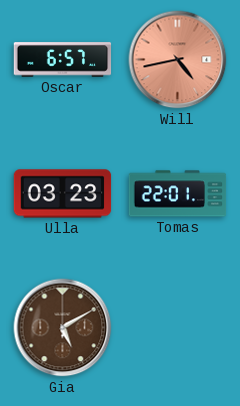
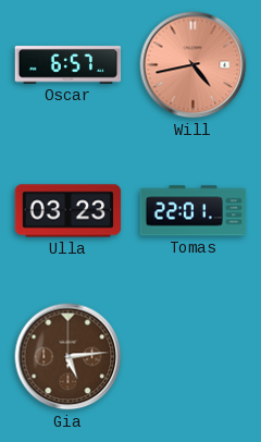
Gia: 5:10 -> 5:14 (69, 357)
